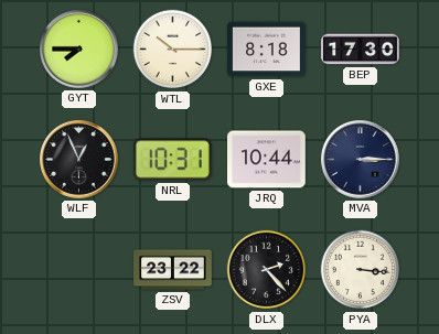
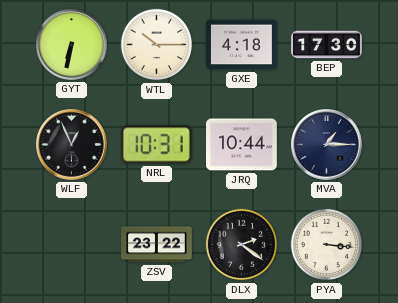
GYT: 7:45 -> 6:32 (72, 45)
GXE: 8:18 -> 4:18 (242, 45)
MVA: 3:15 -> 1:15 (327, 145)
DLX: 2:23 -> 2:21 (242, 245)
